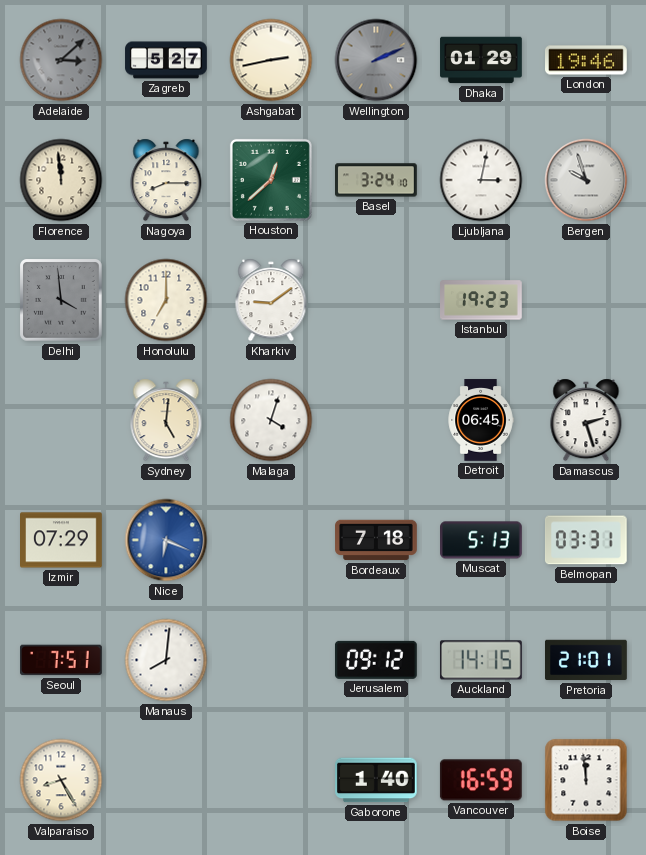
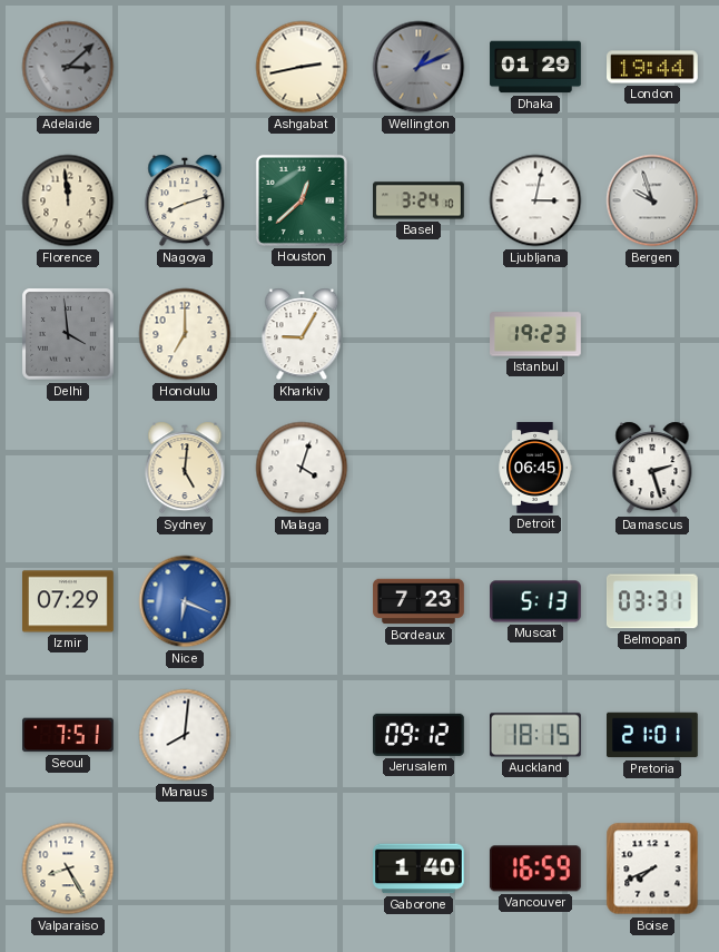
Zagreb: 5:27 -> none (166, 60)
Wellington: 2:11 -> 1:11 (418, 67)
London: 19:46 -> 19:44 (653, 67)
Nagoya: 8:15 -> 8:12 (185, 200)
Kharkiv: 9:09 -> 9:05 (302, 334)
Bordeaux: 7:18 -> 7:23 (418, 601)
Auckland: 14:15 -> 18:15 (535, 735)
Boise: 11:59 -> 7:41 (652, 868)
